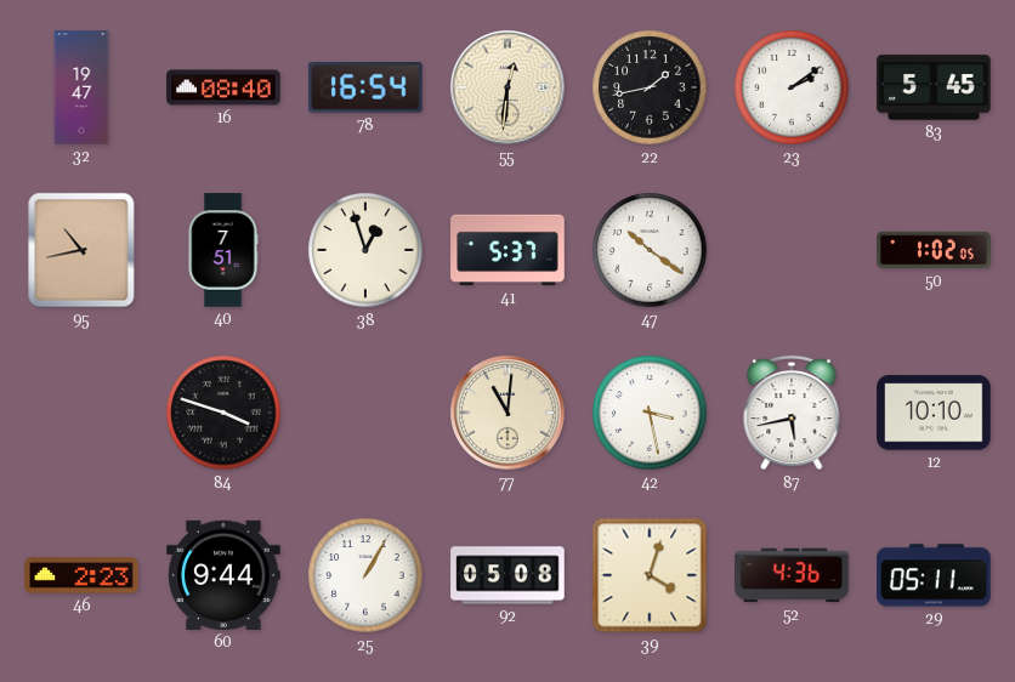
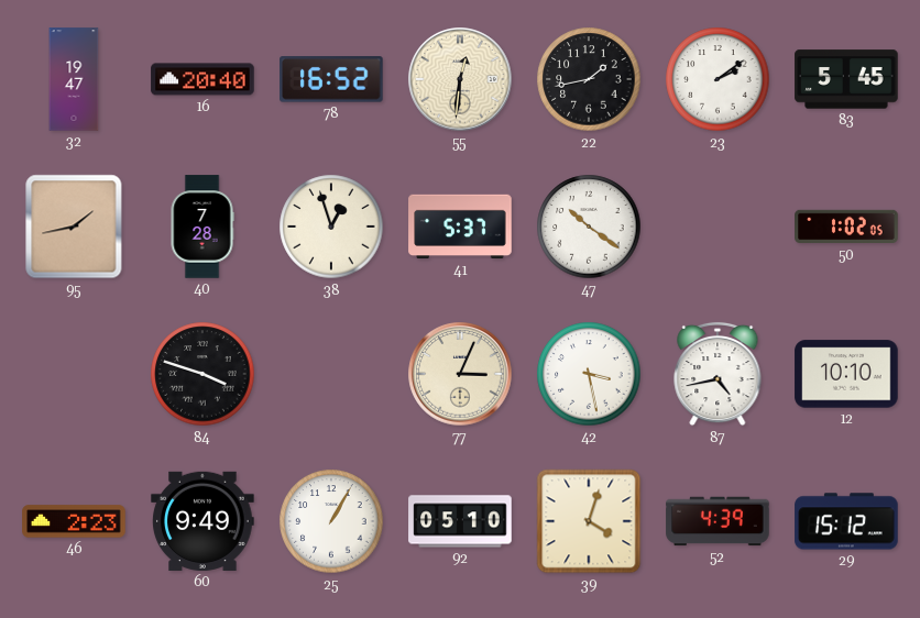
16: 08:40 -> 20:40 (202, 79)
78: 16:54 -> 16:52 (332, 79)
95: 10:43 -> 1:43 (74, 227)
40: 7:51 -> 7:28 (202, 227)
77: 11:01 -> 3:04 (460, 374)
87: 5:43 -> 4:43 (718, 374)
60: 9:44 -> 9:49 (202, 521)
92: 05:08 -> 05:10 (460, 521)
52: 4:36 -> 4:39 (718, 521)
29: 05:11 -> 15:12 (846, 521)
